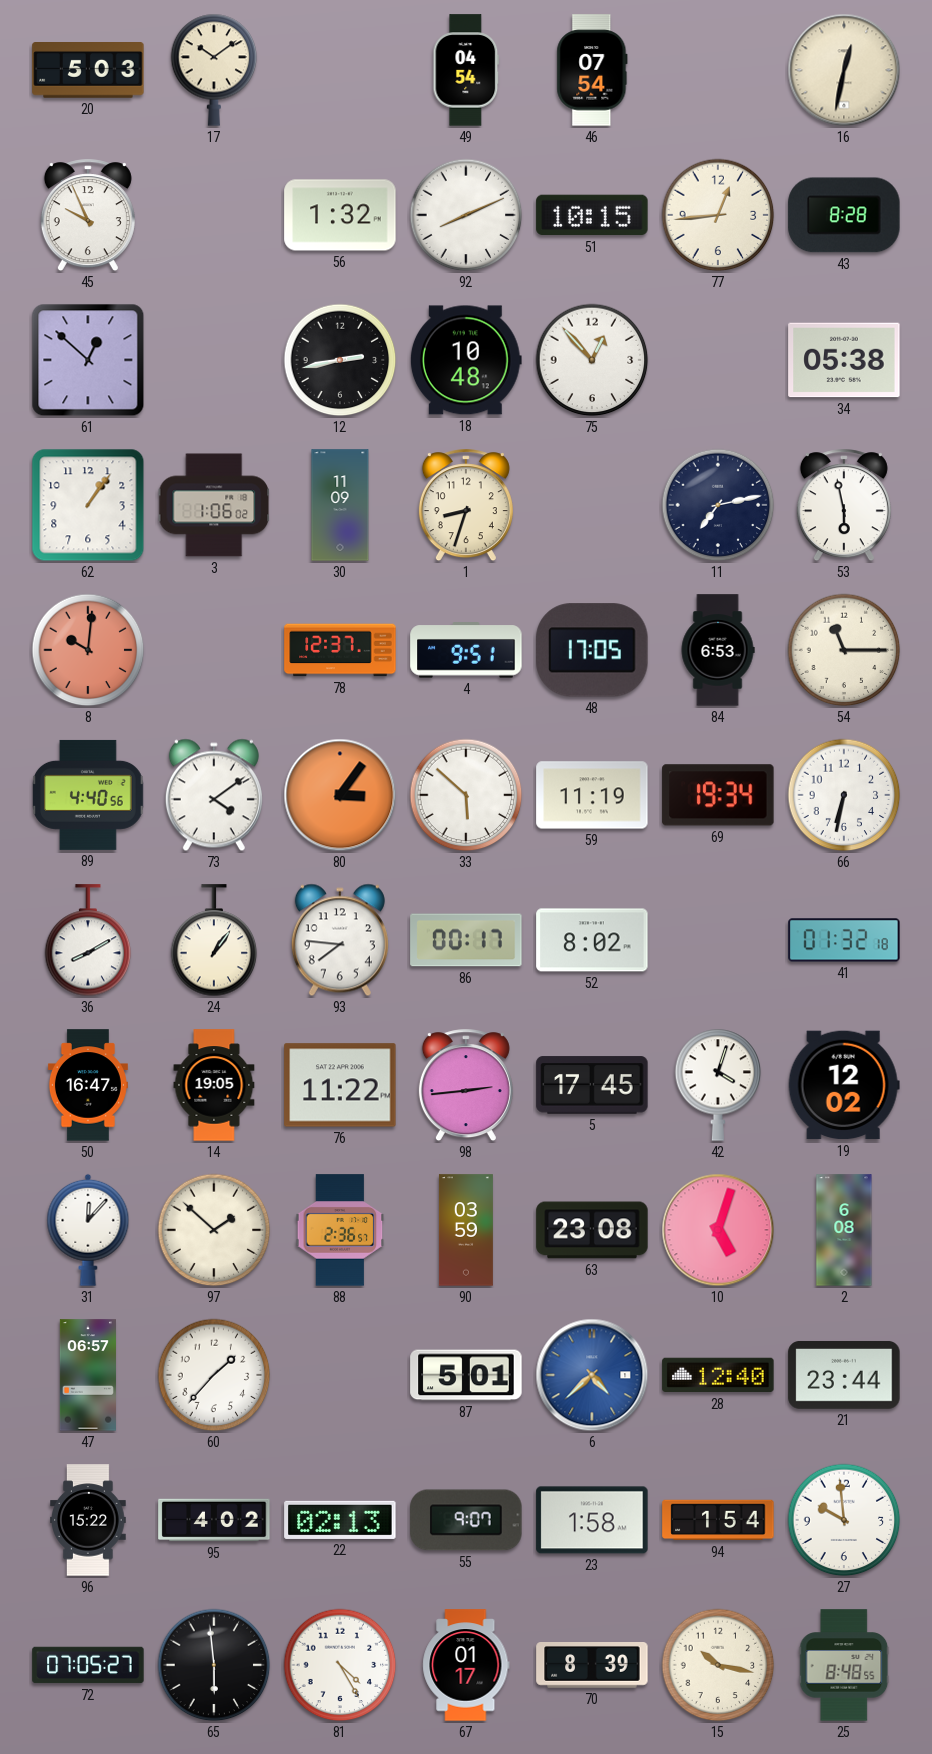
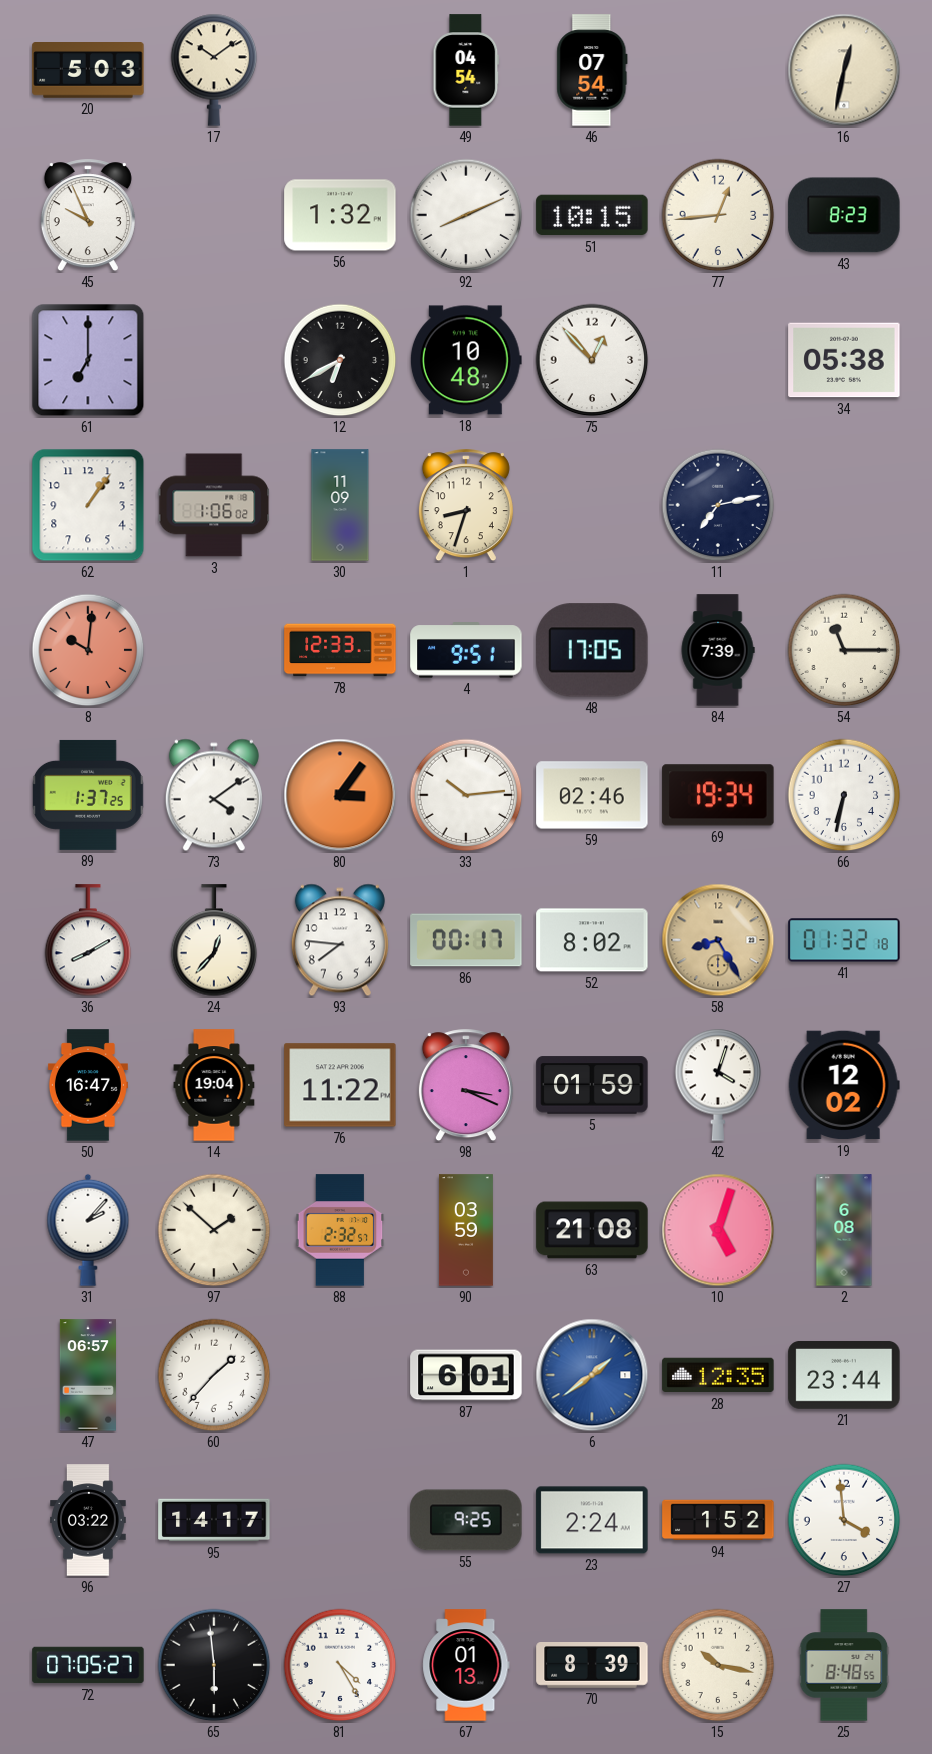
43: 8:28 -> 8:23 (844, 215)
61: 12:52 -> 7:00 (88, 360)
12: 2:43 -> 6:40 (340, 360)
53: 5:58 -> none (844, 506)
78: 12:37 -> 12:33 (340, 650)
84: 6:53 -> 7:39 (718, 650)
89: 4:40 -> 1:37 (89, 795)
33: 5:52 -> 10:14 (466, 795)
59: 11:19 -> 02:46 (592, 795)
24: 1:06 -> 12:37 (214, 941)
58: none -> 8:25 (718, 940)
14: 19:05 -> 19:04 (214, 1085)
98: 2:44 -> 3:19 (466, 1086)
5: 17:45 -> 01:59 (592, 1085)
31: 12:07 -> 2:07 (88, 1230)
88: 2:36 -> 2:32 (340, 1230)
63: 23:08 -> 21:08 (592, 1230)
87: 5:01 -> 6:01 (466, 1375)
6: 4:38 -> 1:39 (592, 1375)
28: 12:40 -> 12:35 (718, 1375)
96: 15:22 -> 03:22 (88, 1520)
95: 4:02 -> 14:17 (214, 1520)
22: 02:13 -> none (340, 1520)
55: 9:07 -> 9:25 (466, 1520)
23: 1:58 -> 2:24 (592, 1520)
94: 1:54 -> 1:52 (718, 1520)
27: 9:59 -> 3:59 (844, 1520)
67: 01:17 -> 01:13 (466, 1665)
